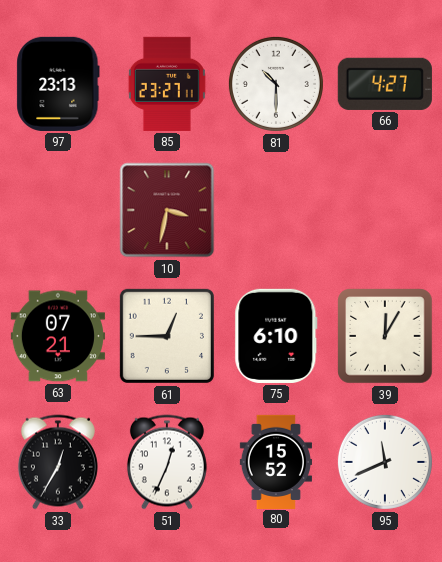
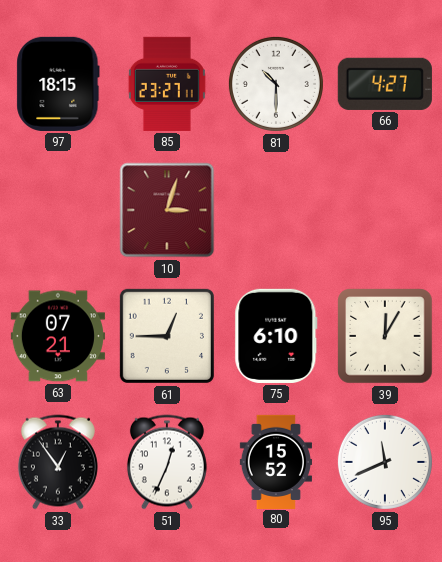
97: 23:13 -> 18:15 (58, 84)
10: 3:32 -> 3:03 (167, 210)
33: 12:35 -> 12:54 (58, 462)
